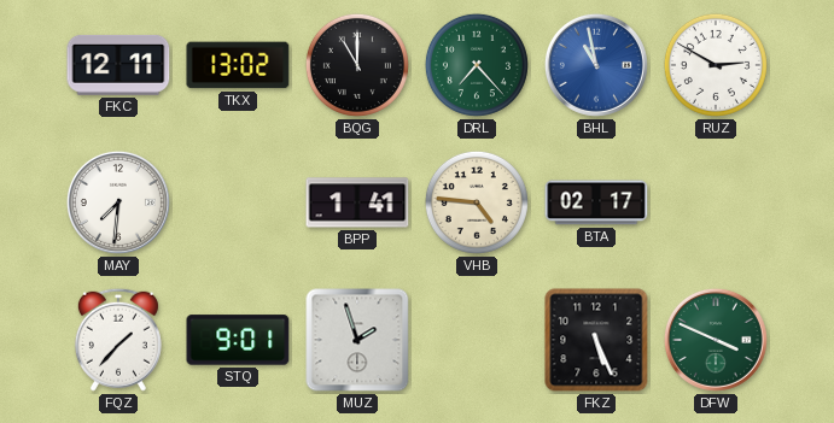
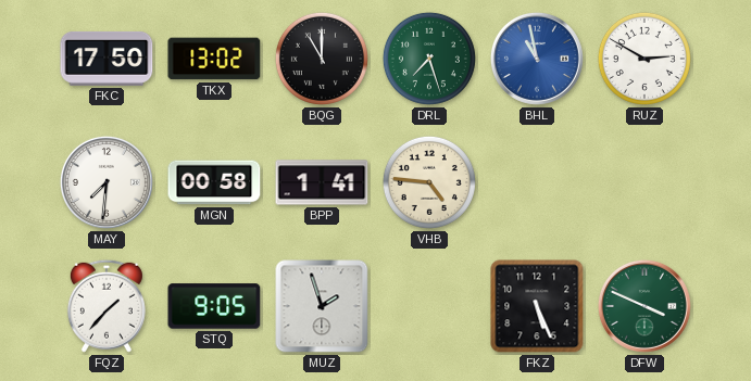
FKC: 12:11 -> 17:50 (107, 59)
DRL: 7:23 -> 7:27 (429, 59)
MGN: none -> 00:58 (214, 182)
BTA: 02:17 -> none (596, 202)
STQ: 9:01 -> 9:05 (214, 306)
